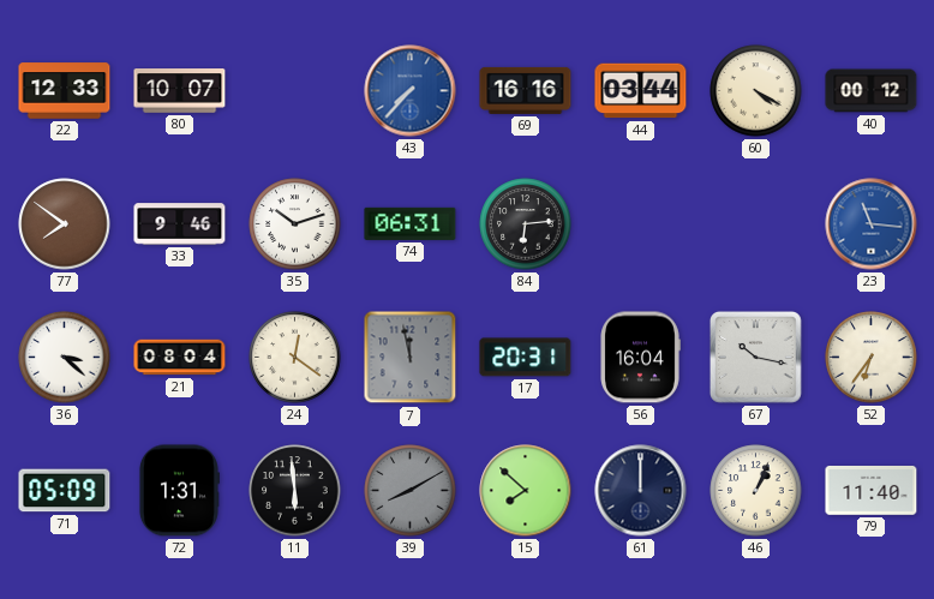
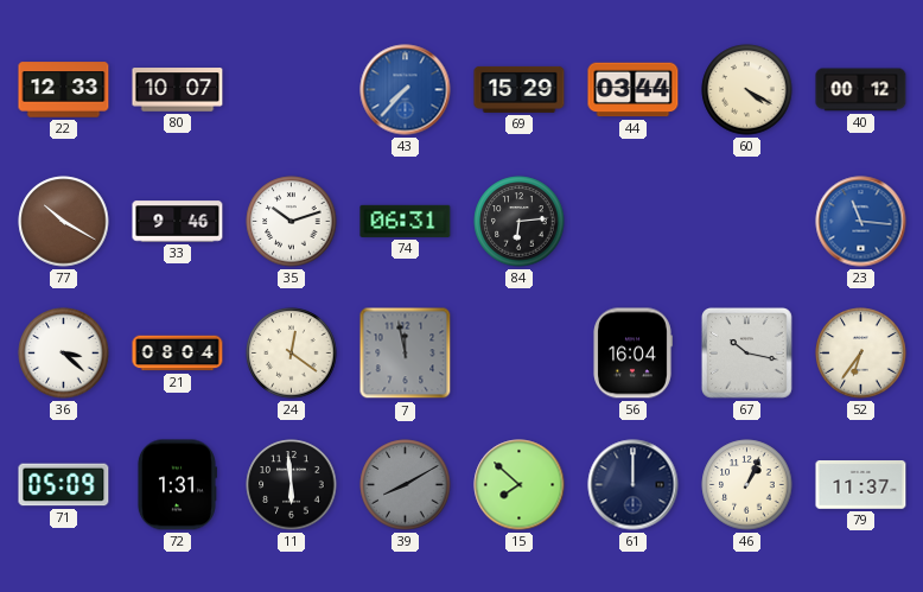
69: 16:16 -> 15:29 (520, 89)
77: 7:51 -> 10:20 (64, 222)
17: 20:31 -> none (526, 358)
79: 11:40 -> 11:37 (861, 485)
